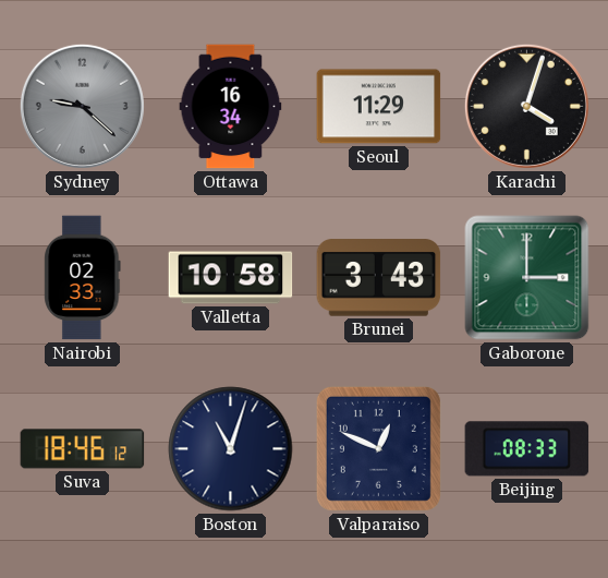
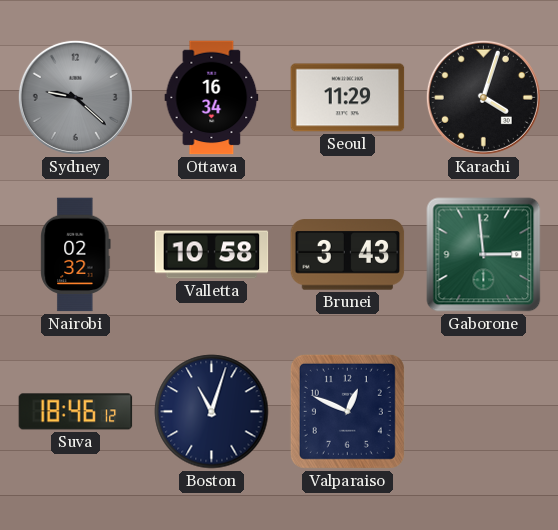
Nairobi: 02:33 -> 02:32 (76, 255)
Gaborone: 3:00 -> 2:59 (484, 255)
Beijing: 08:33 -> none (527, 449)
